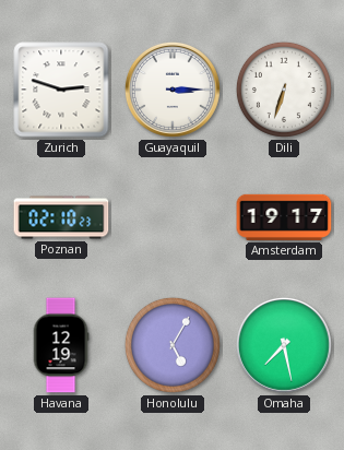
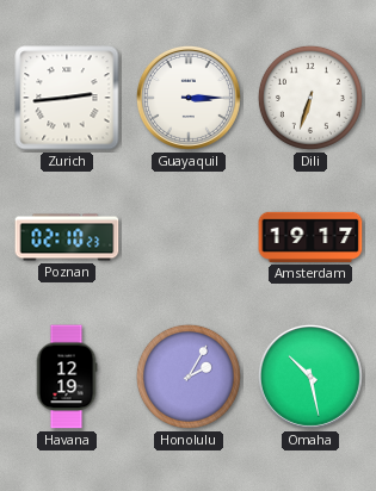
Zurich: 2:48 -> 2:44 (67, 98)
Honolulu: 5:05 -> 2:05 (189, 377)
Omaha: 7:28 -> 10:28 (310, 377)
